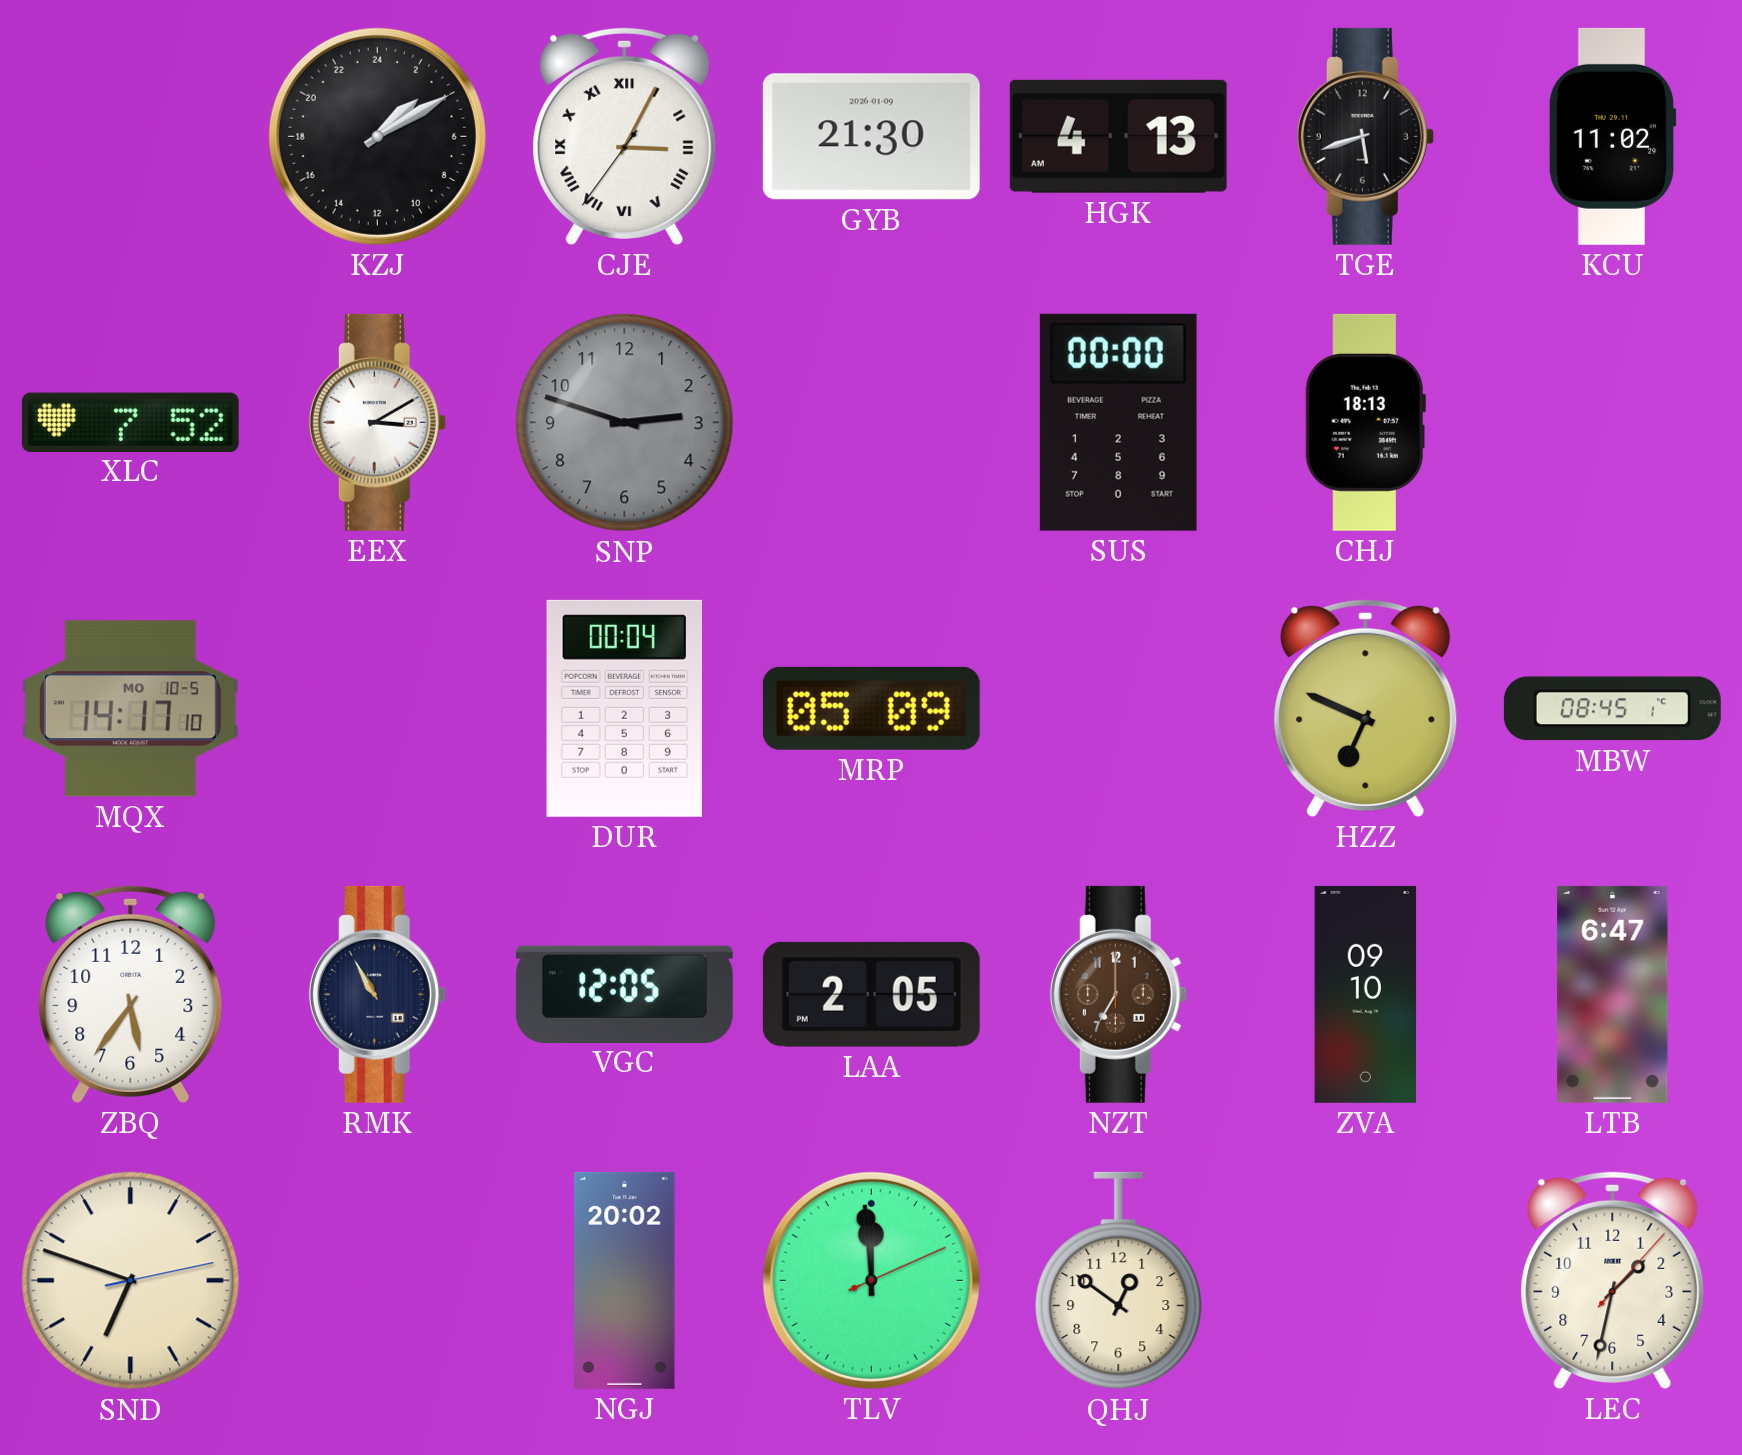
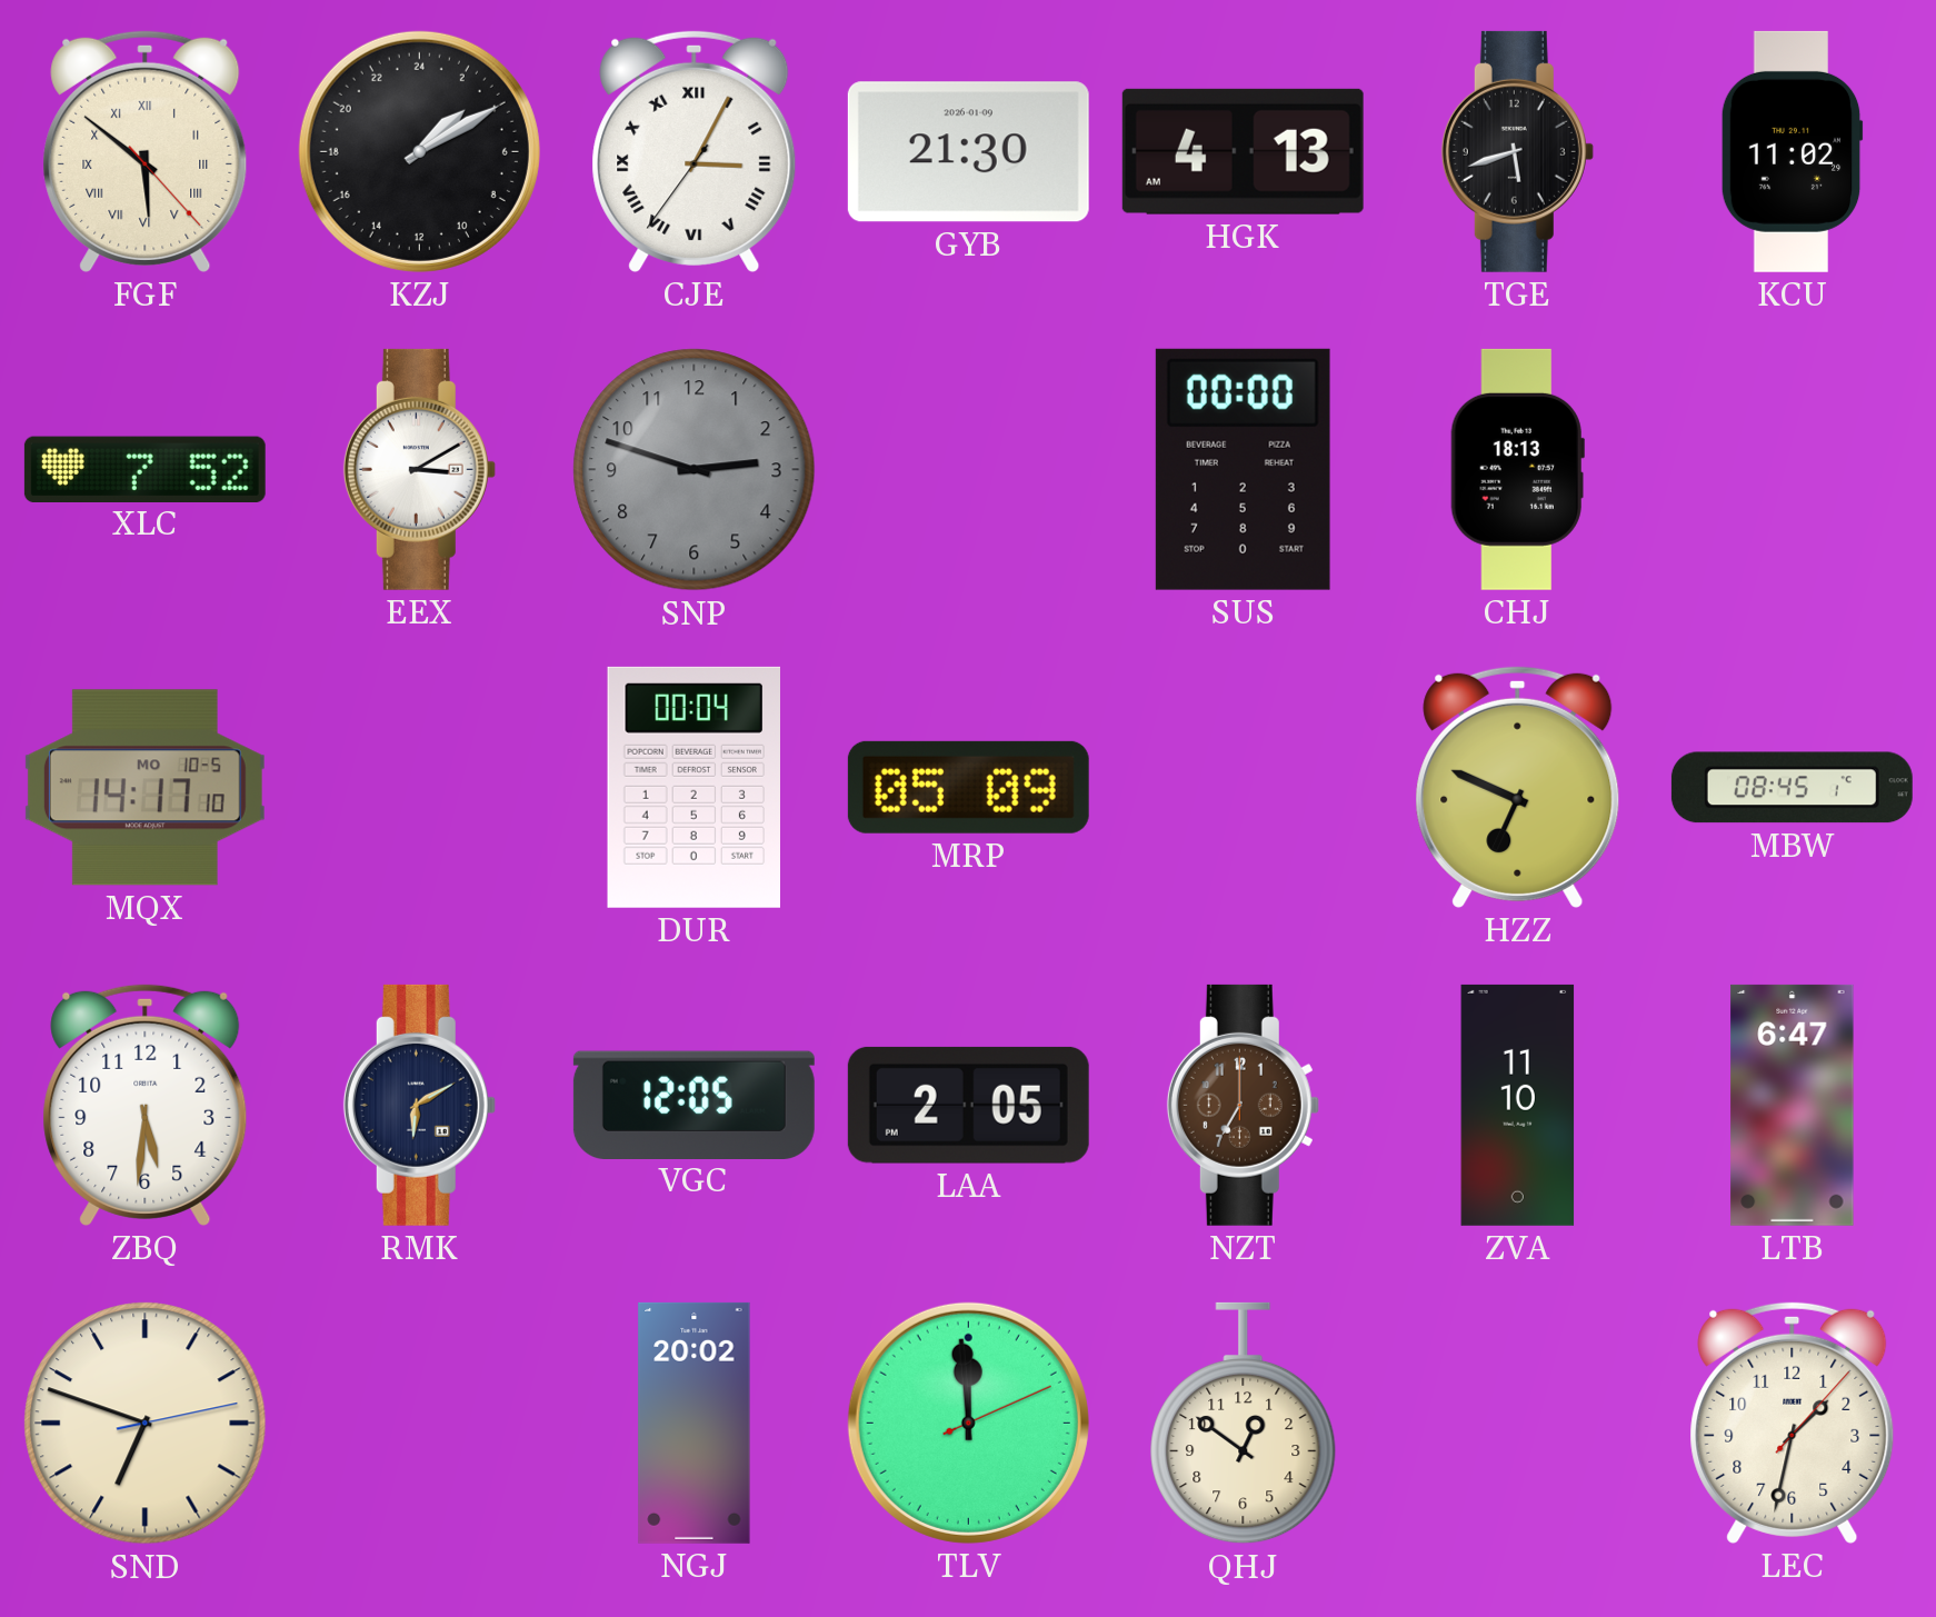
FGF: none -> 5:51 (146, 151)
ZBQ: 5:36 -> 5:31 (146, 1105)
RMK: 10:55 -> 6:10 (419, 1105)
ZVA: 09:10 -> 11:10 (1518, 1105)
